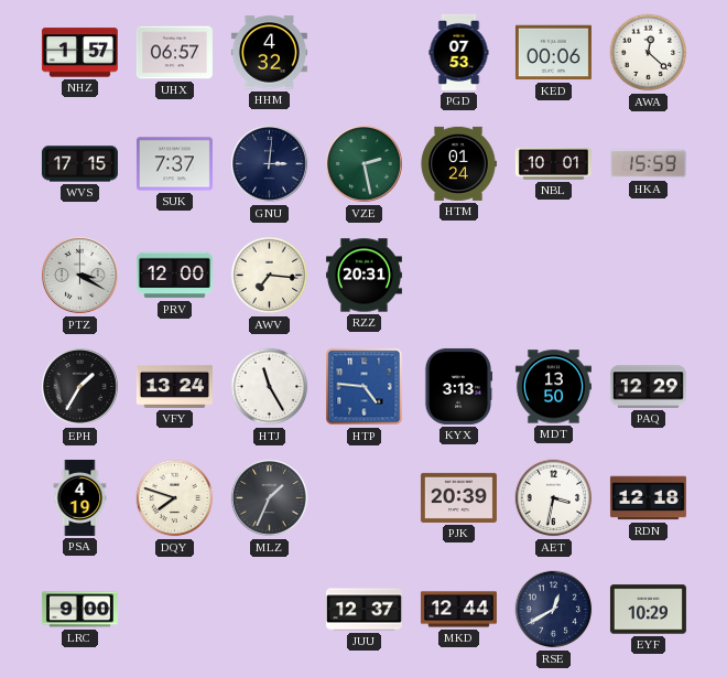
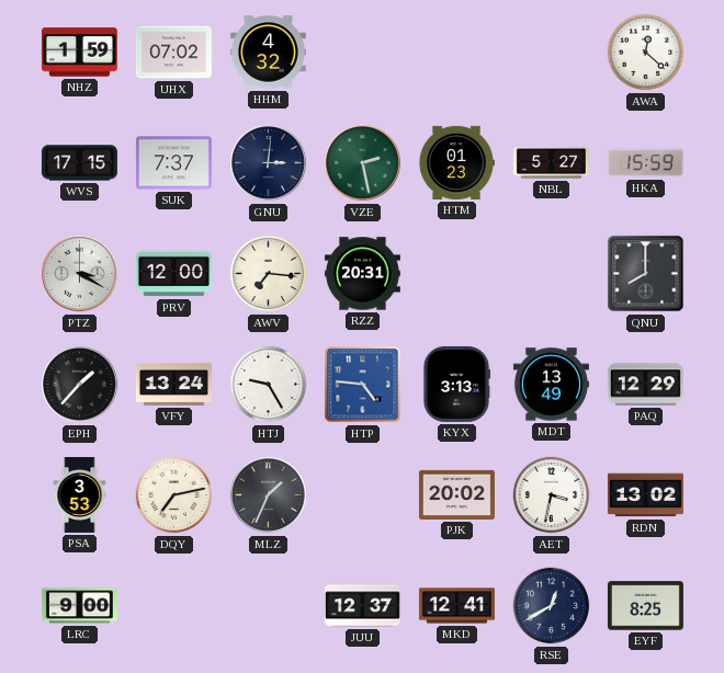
NHZ: 1:57 -> 1:59 (79, 53)
UHX: 06:57 -> 07:02 (173, 53)
PGD: 07:53 -> none (459, 52)
KED: 00:06 -> none (553, 53)
HTM: 01:24 -> 01:23 (456, 162)
NBL: 10:01 -> 5:27 (551, 163)
QNU: none -> 8:00 (646, 274)
EPH: 1:35 -> 1:37 (80, 385)
HTJ: 11:25 -> 9:25 (269, 385)
MDT: 13:50 -> 13:49 (551, 385)
PSA: 4:19 -> 3:53 (80, 494)
DQY: 7:48 -> 7:13 (174, 495)
PJK: 20:39 -> 20:02 (456, 494)
RDN: 12:18 -> 13:02 (645, 495)
MKD: 12:44 -> 12:41 (456, 606)
EYF: 10:29 -> 8:25 (645, 606)
